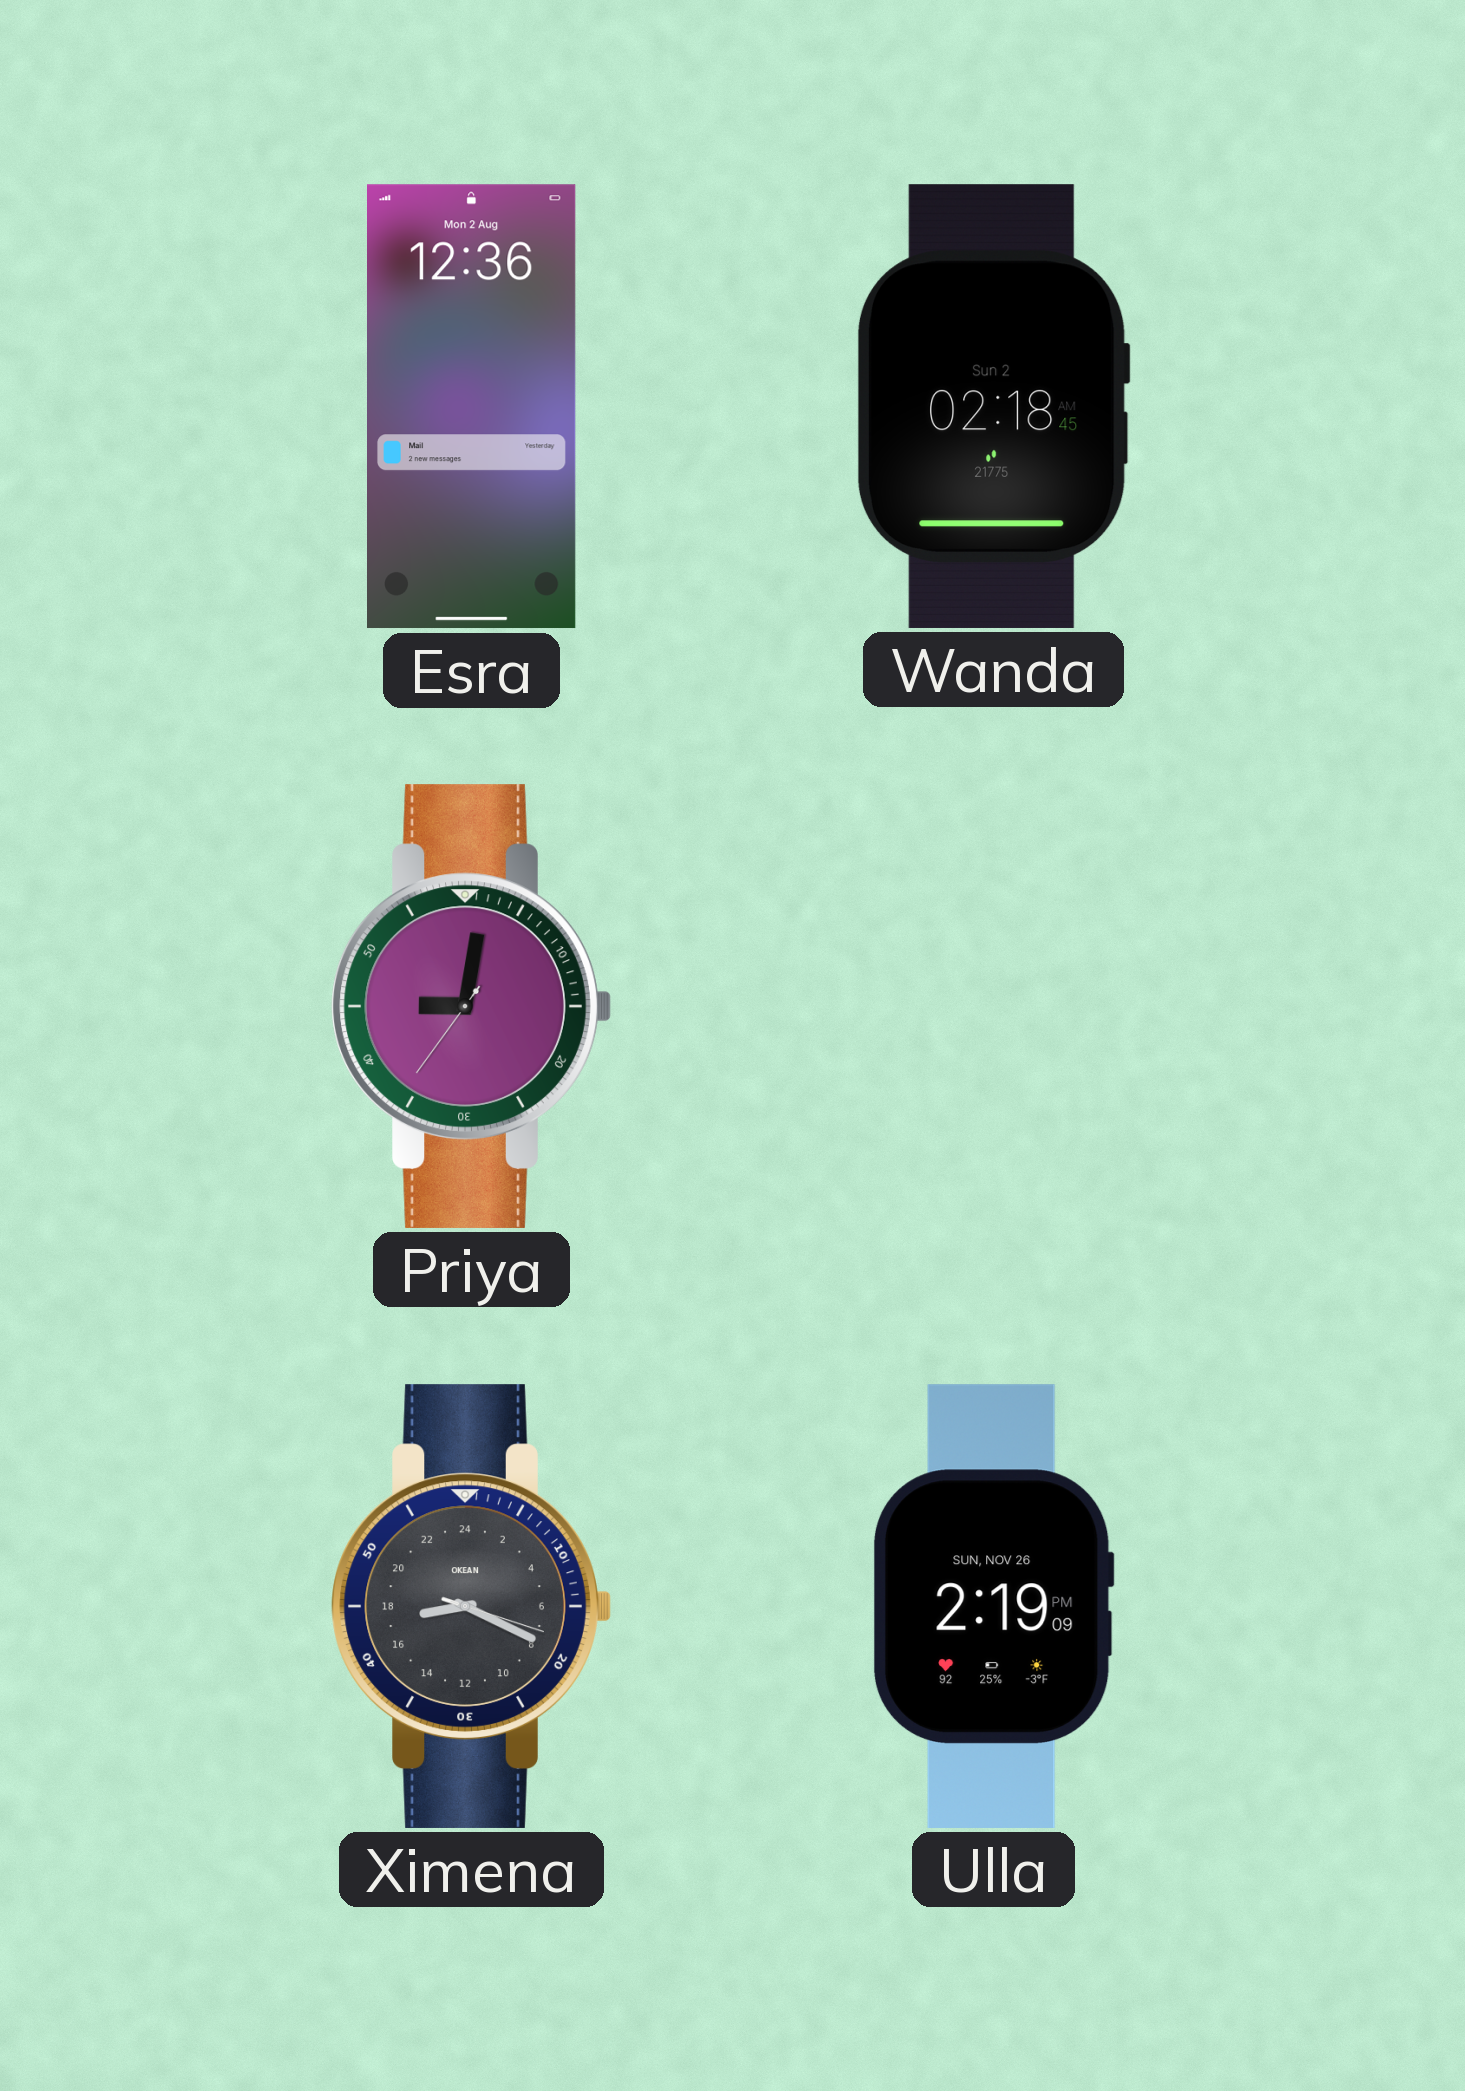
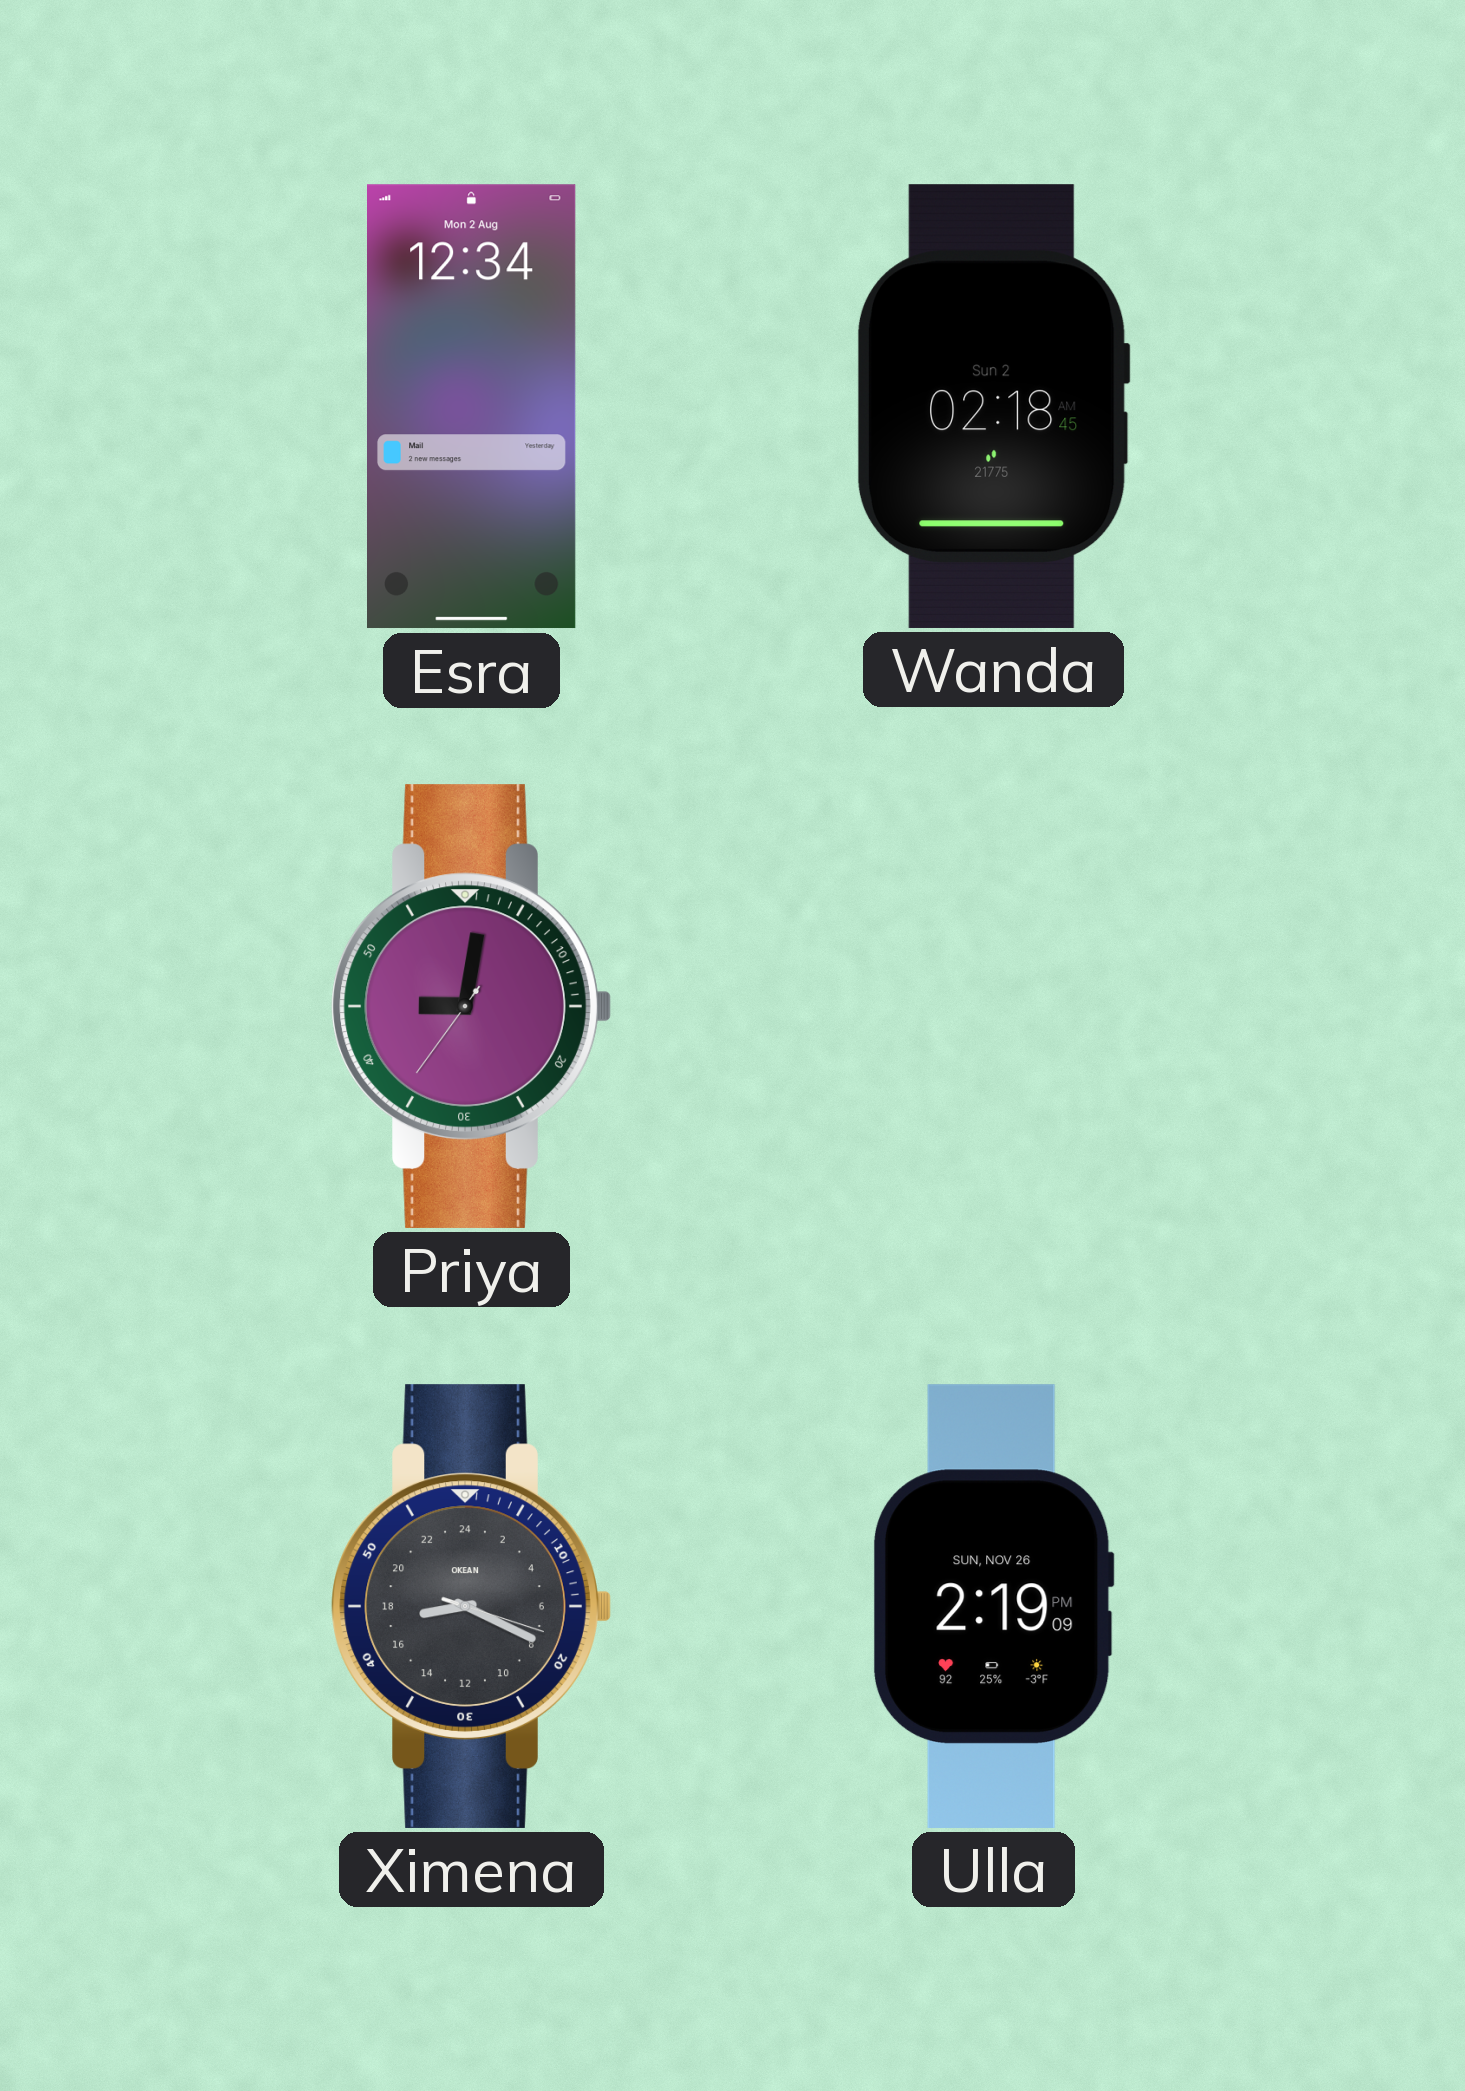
Esra: 12:36 -> 12:34 (472, 407)
